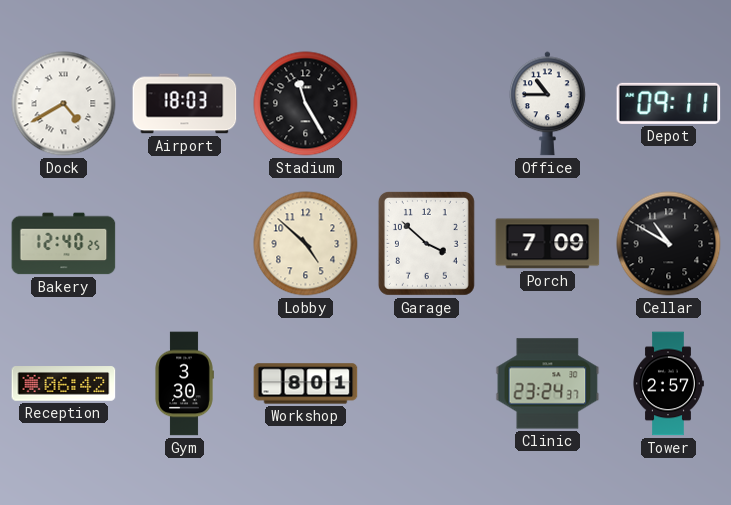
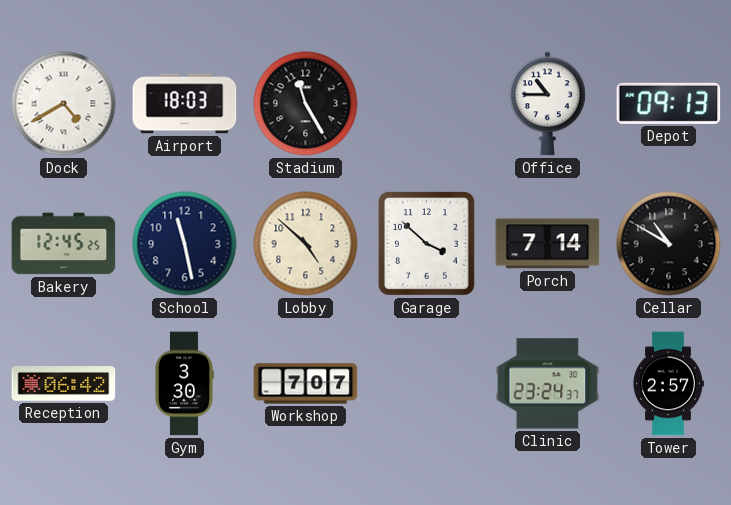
Depot: 09:11 -> 09:13 (669, 103)
Bakery: 12:40 -> 12:45 (64, 244)
School: none -> 11:28 (185, 244)
Porch: 7:09 -> 7:14 (548, 244)
Workshop: 8:01 -> 7:07 (306, 384)
